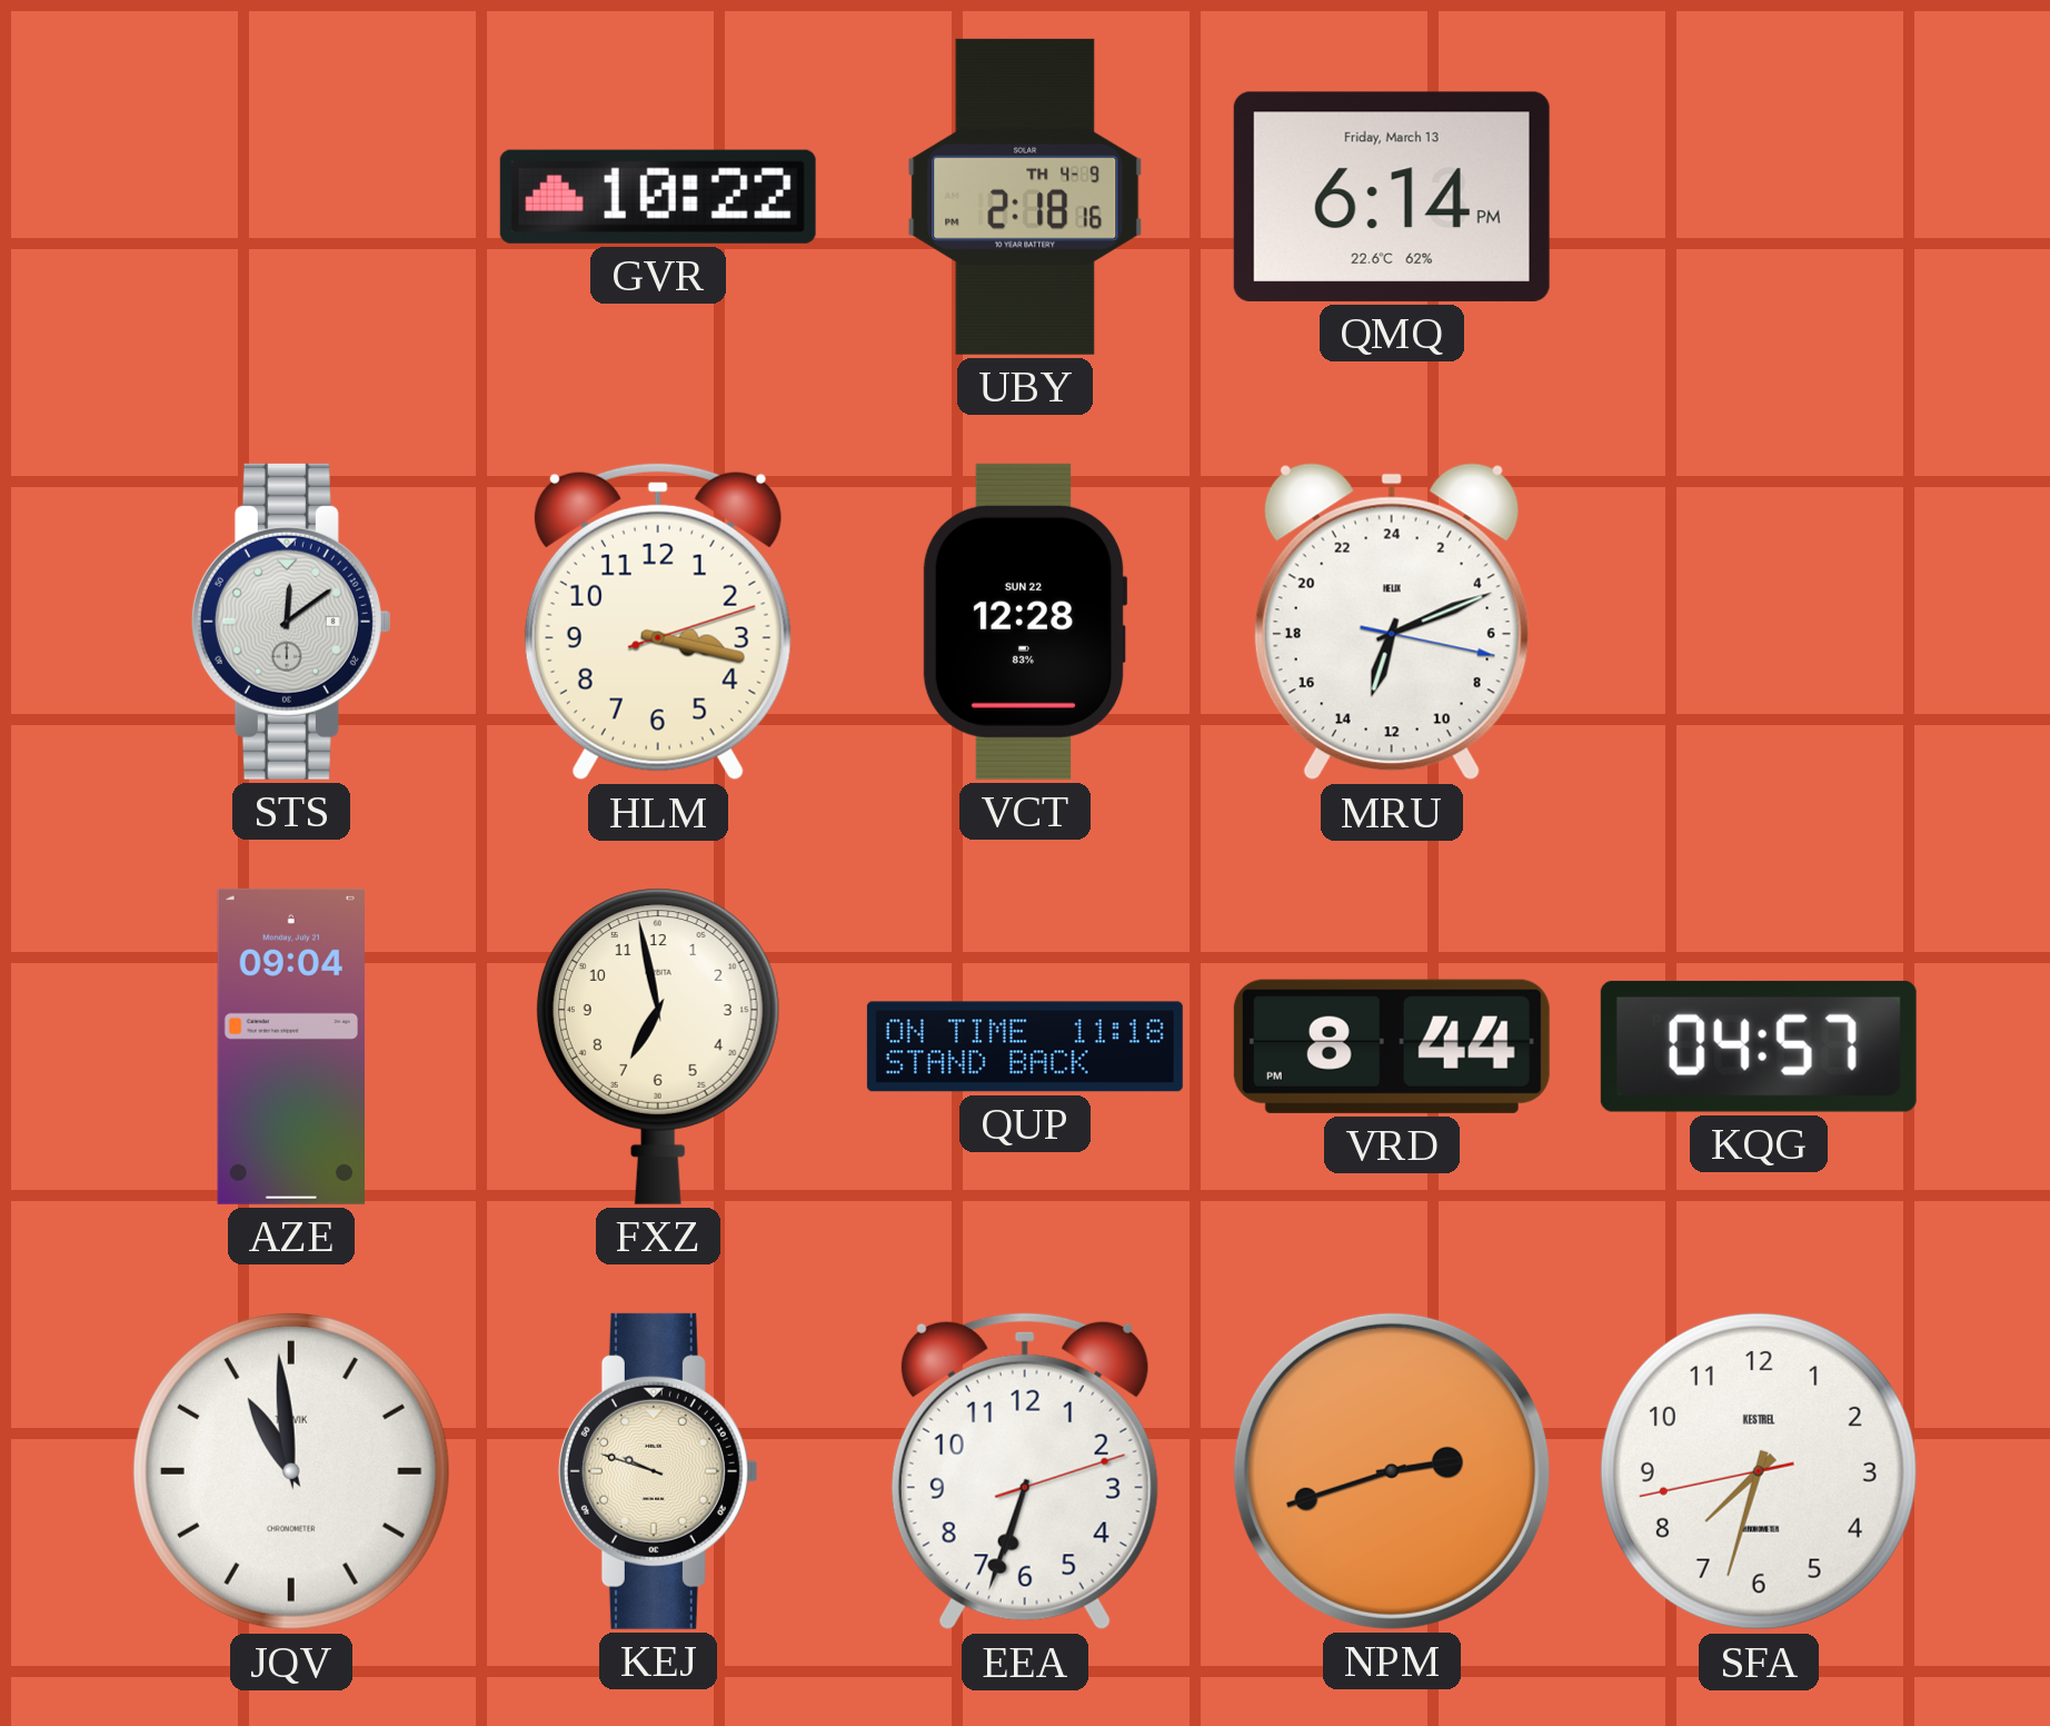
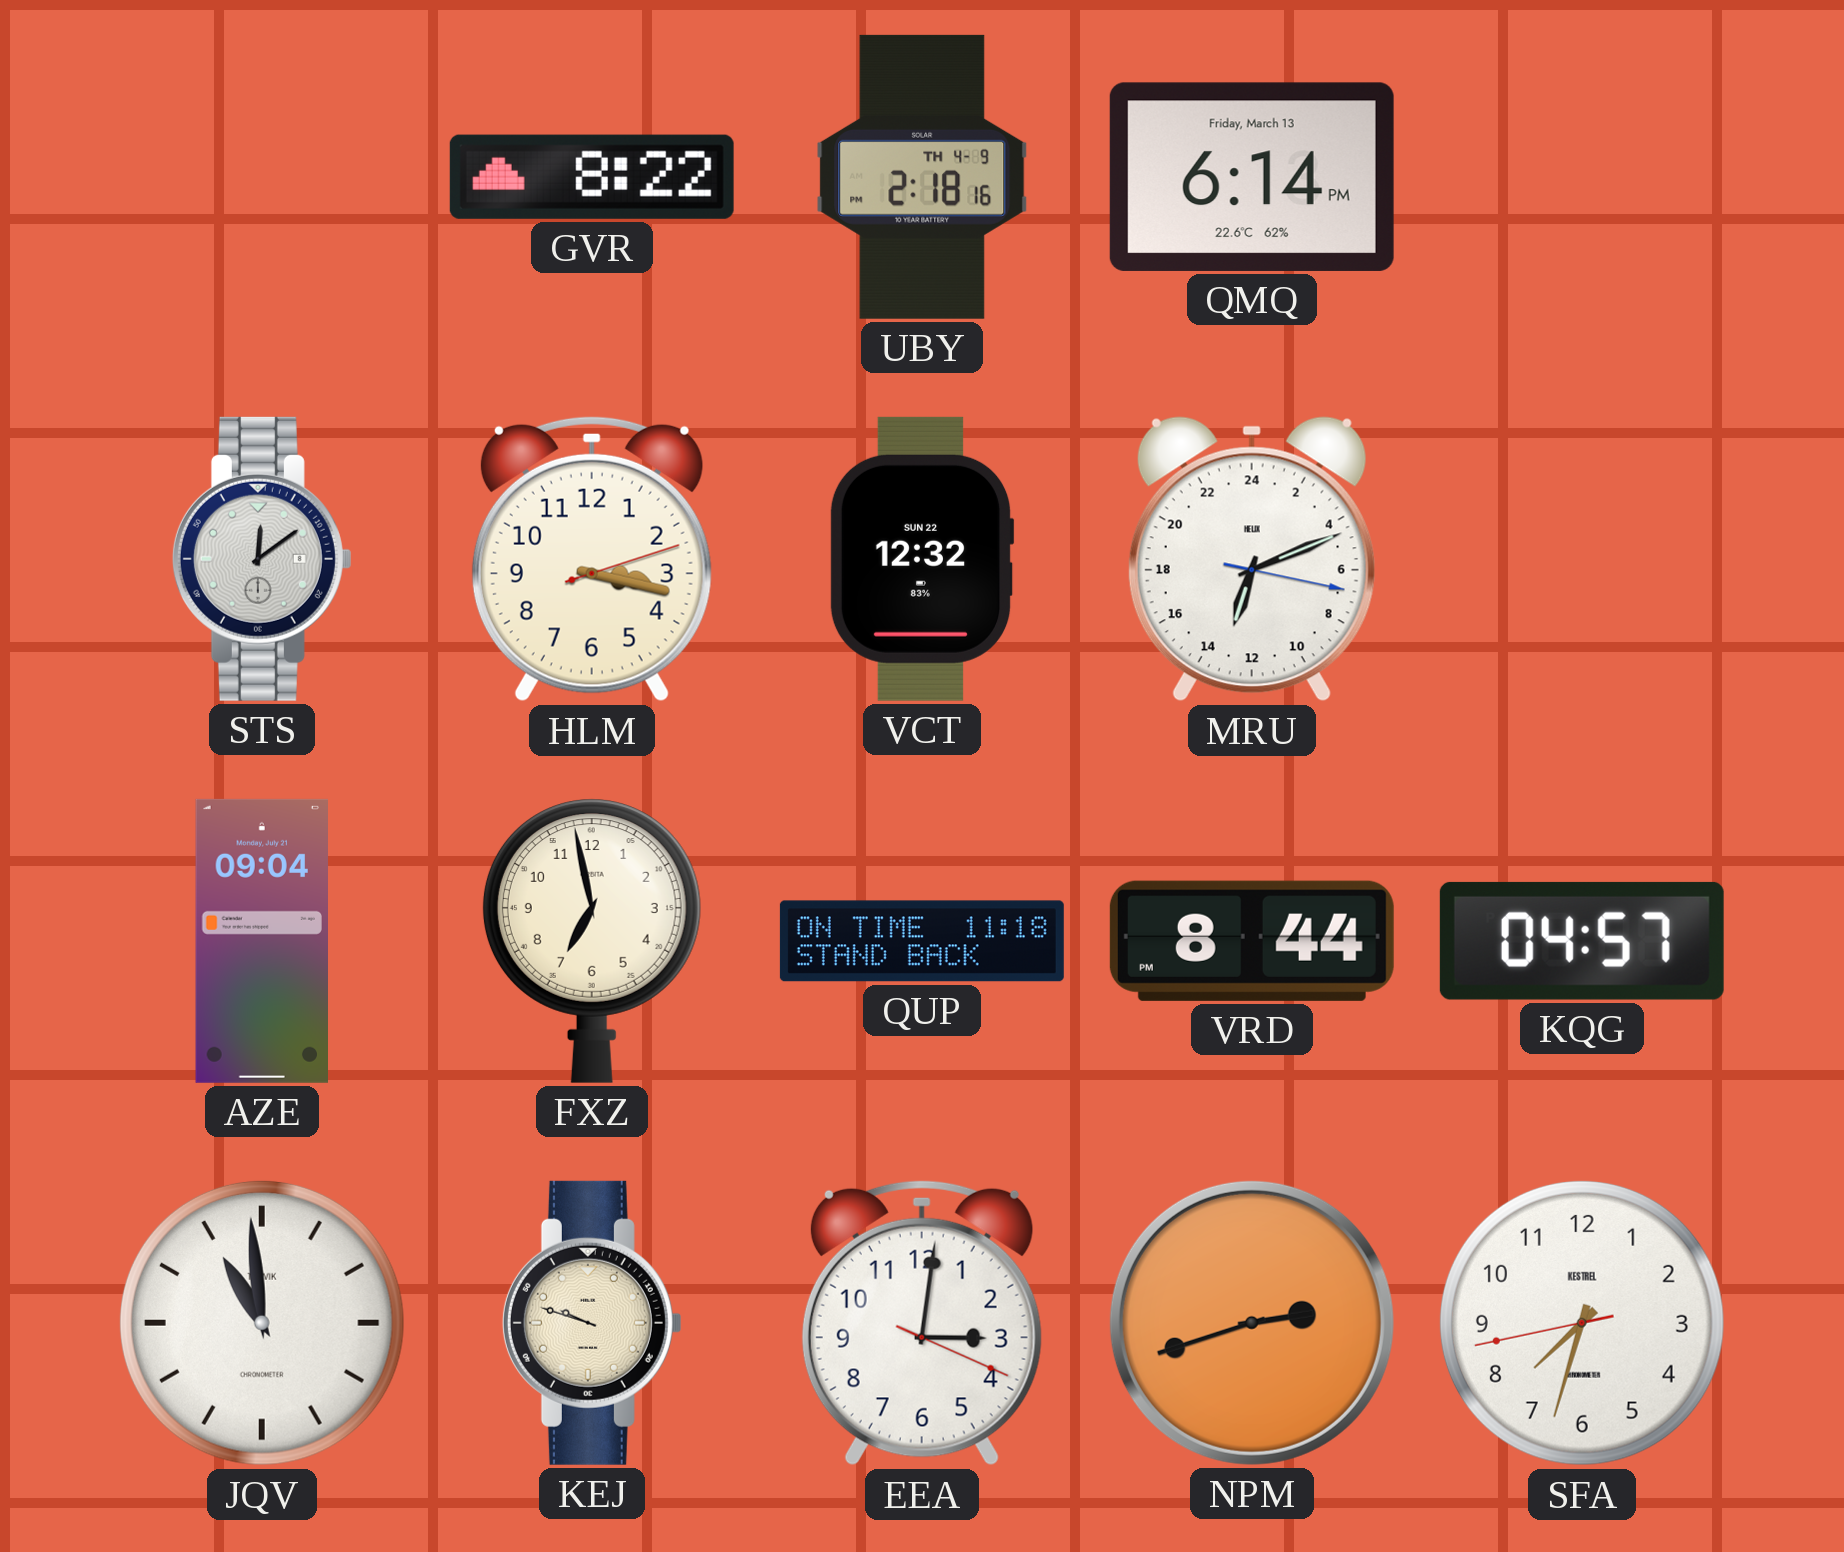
GVR: 10:22 -> 8:22 (592, 177)
VCT: 12:28 -> 12:32 (922, 559)
EEA: 6:33 -> 3:01 (922, 1323)
